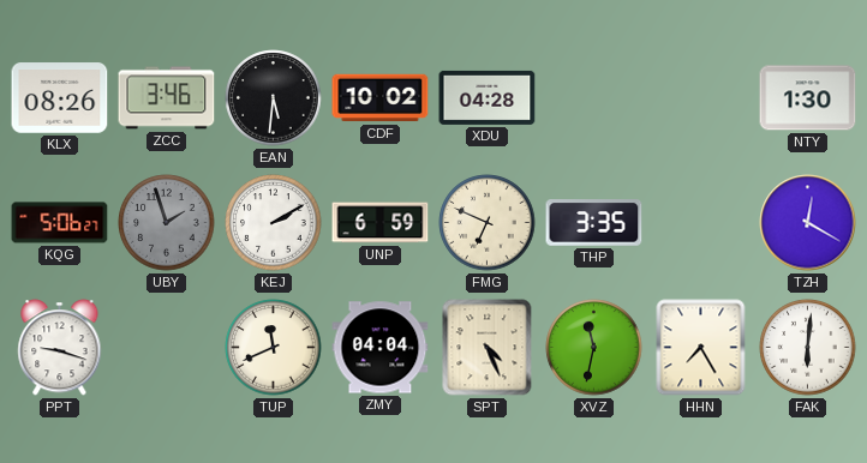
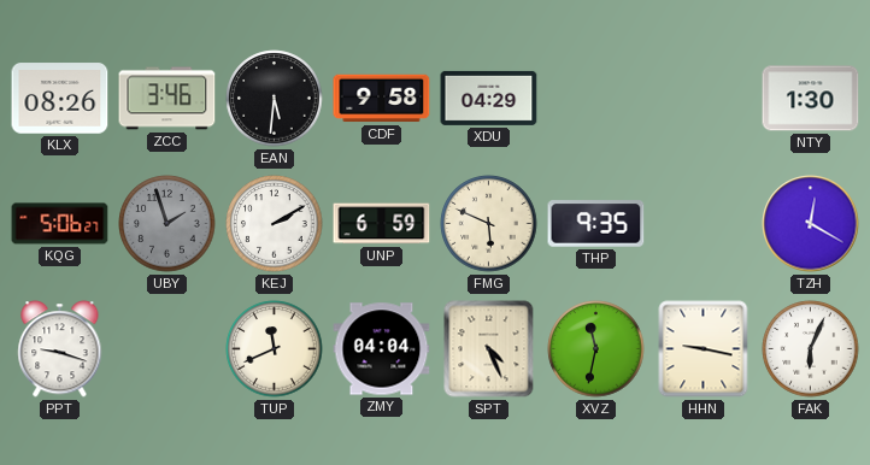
CDF: 10:02 -> 9:58 (382, 99)
XDU: 04:28 -> 04:29 (489, 98)
FMG: 6:49 -> 5:49 (489, 224)
THP: 3:35 -> 9:35 (596, 224)
HHN: 7:25 -> 9:17 (704, 349)
FAK: 6:01 -> 6:04 (811, 349)
